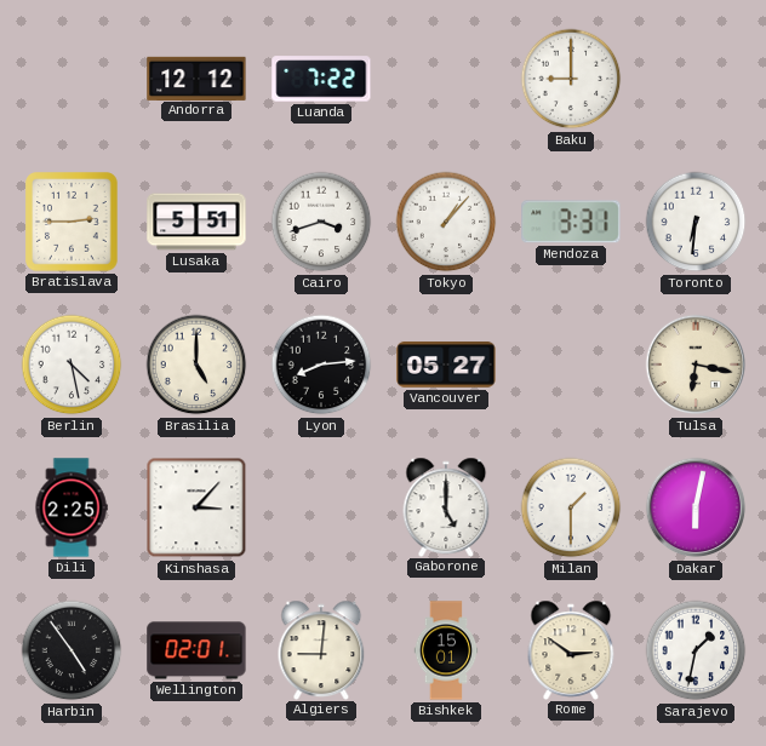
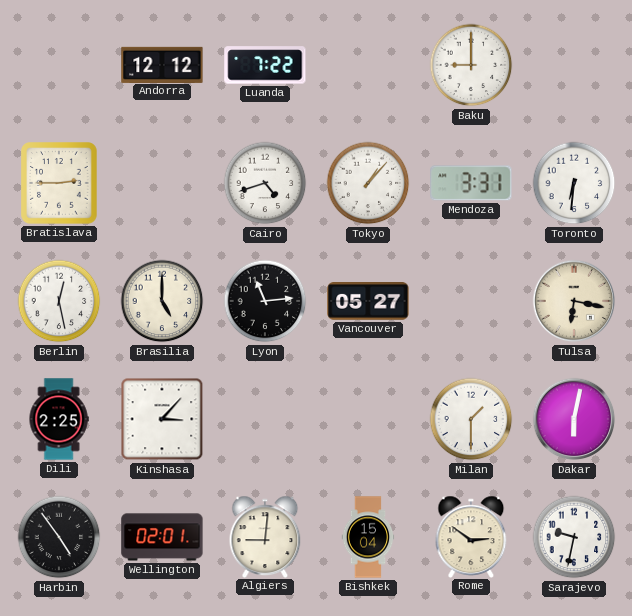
Lusaka: 5:51 -> none (196, 222)
Cairo: 3:42 -> 4:42 (265, 183)
Berlin: 4:28 -> 12:28 (59, 301)
Lyon: 8:14 -> 11:14 (265, 301)
Gaborone: 5:00 -> none (446, 506)
Bishkek: 15:01 -> 15:04 (368, 537)
Sarajevo: 1:32 -> 9:32 (574, 537)
